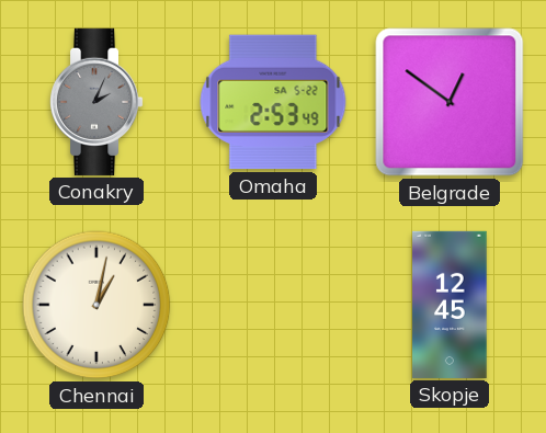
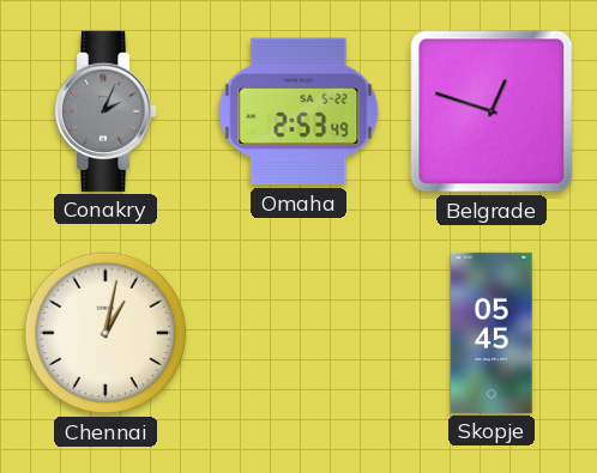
Belgrade: 12:51 -> 12:48 (492, 111)
Skopje: 12:45 -> 05:45 (492, 333)
